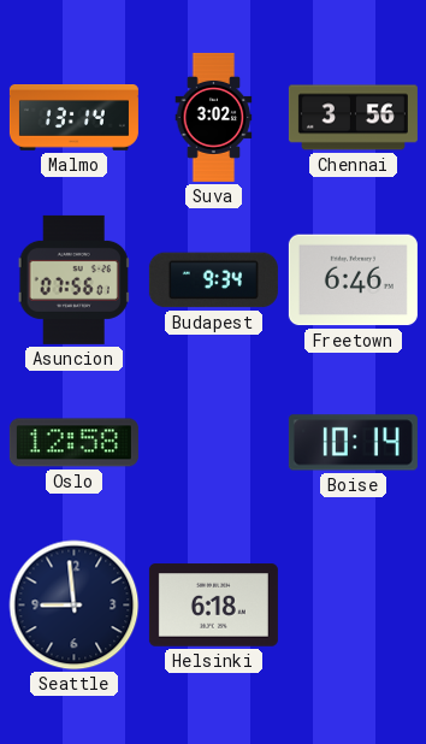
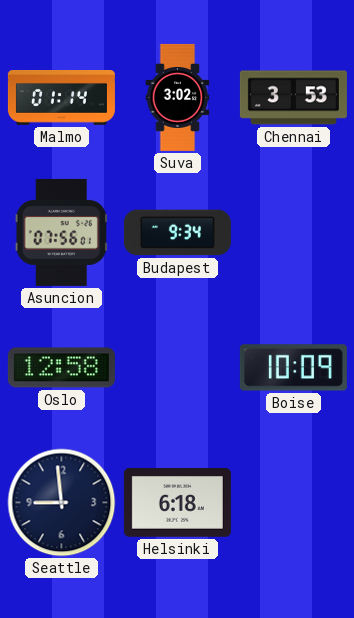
Malmo: 13:14 -> 01:14 (61, 98)
Chennai: 3:56 -> 3:53 (293, 98)
Freetown: 6:46 -> none (353, 281)
Boise: 10:14 -> 10:09 (293, 368)
